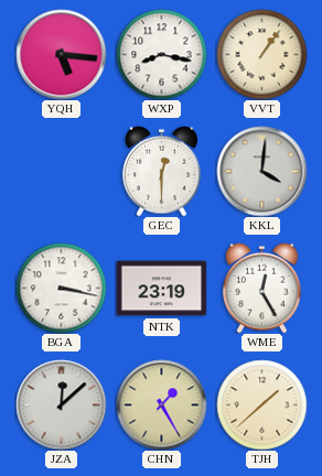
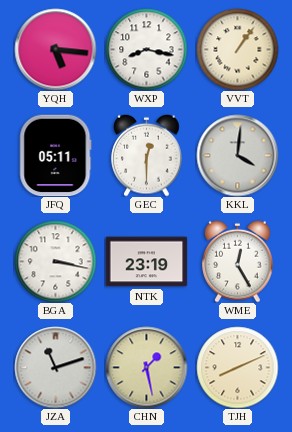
JFQ: none -> 05:11 (56, 155)
JZA: 12:08 -> 11:12 (55, 367)
CHN: 1:25 -> 1:28 (146, 367)
TJH: 1:38 -> 8:11 (237, 367)
